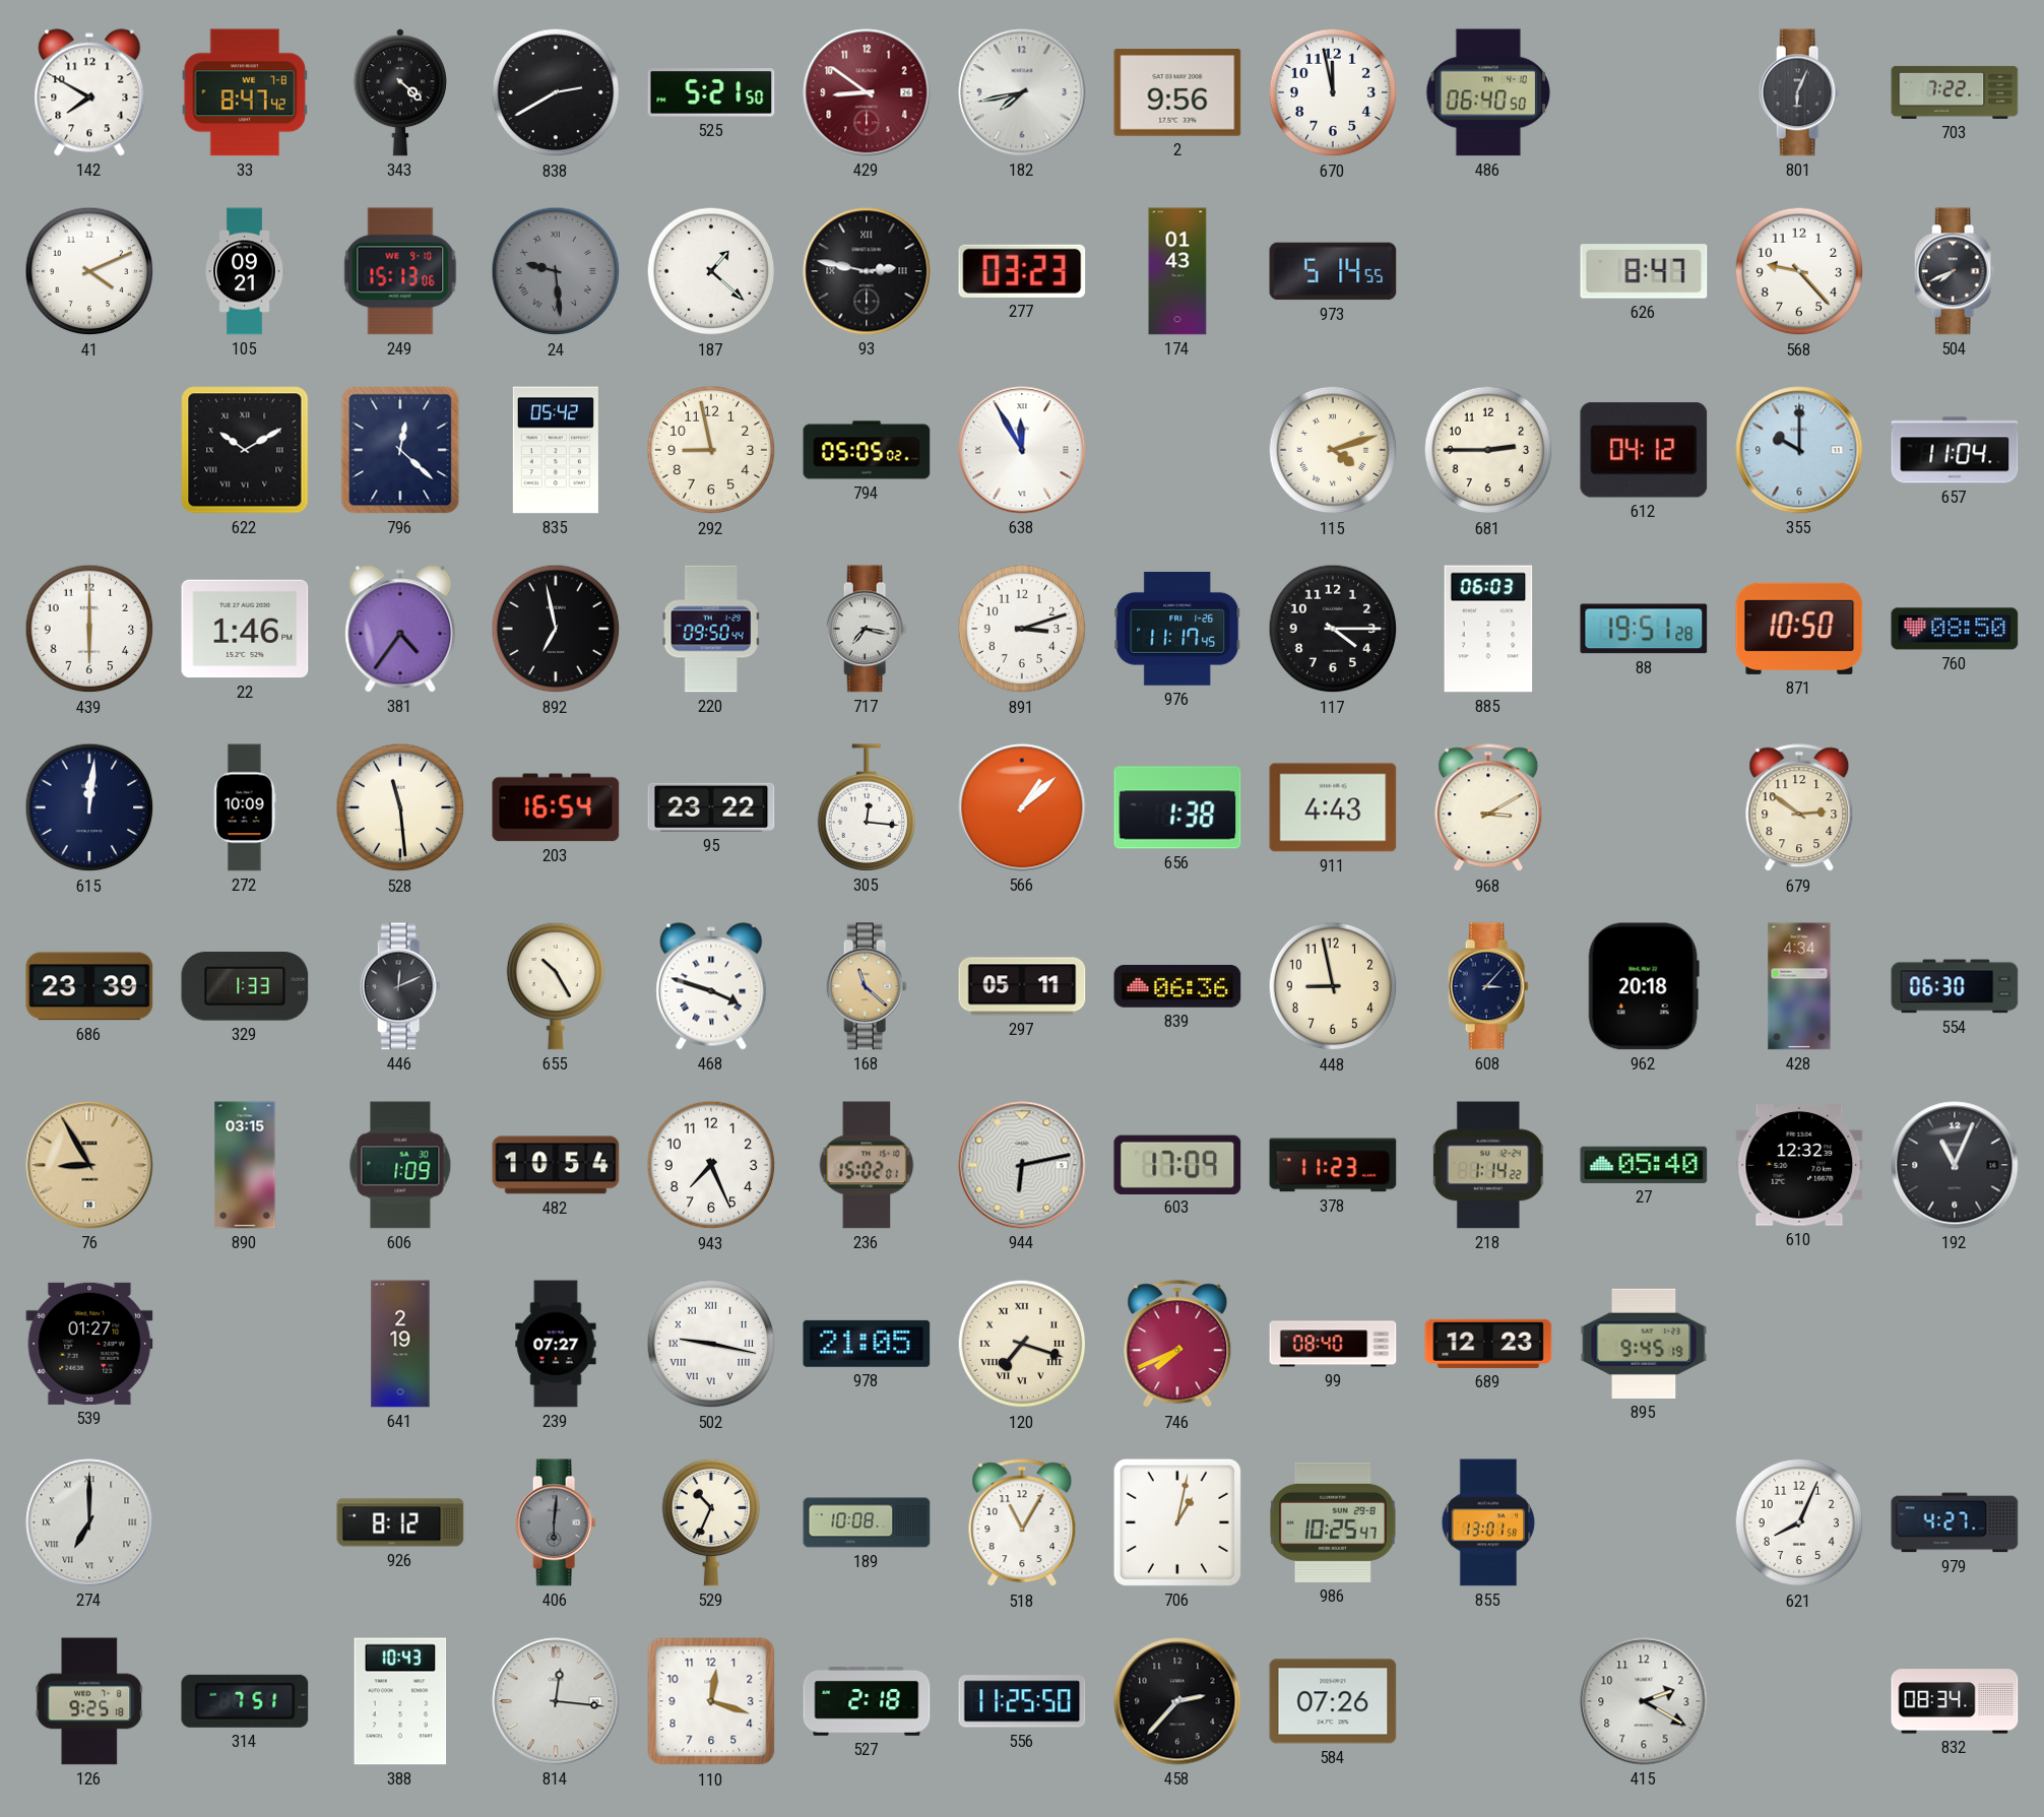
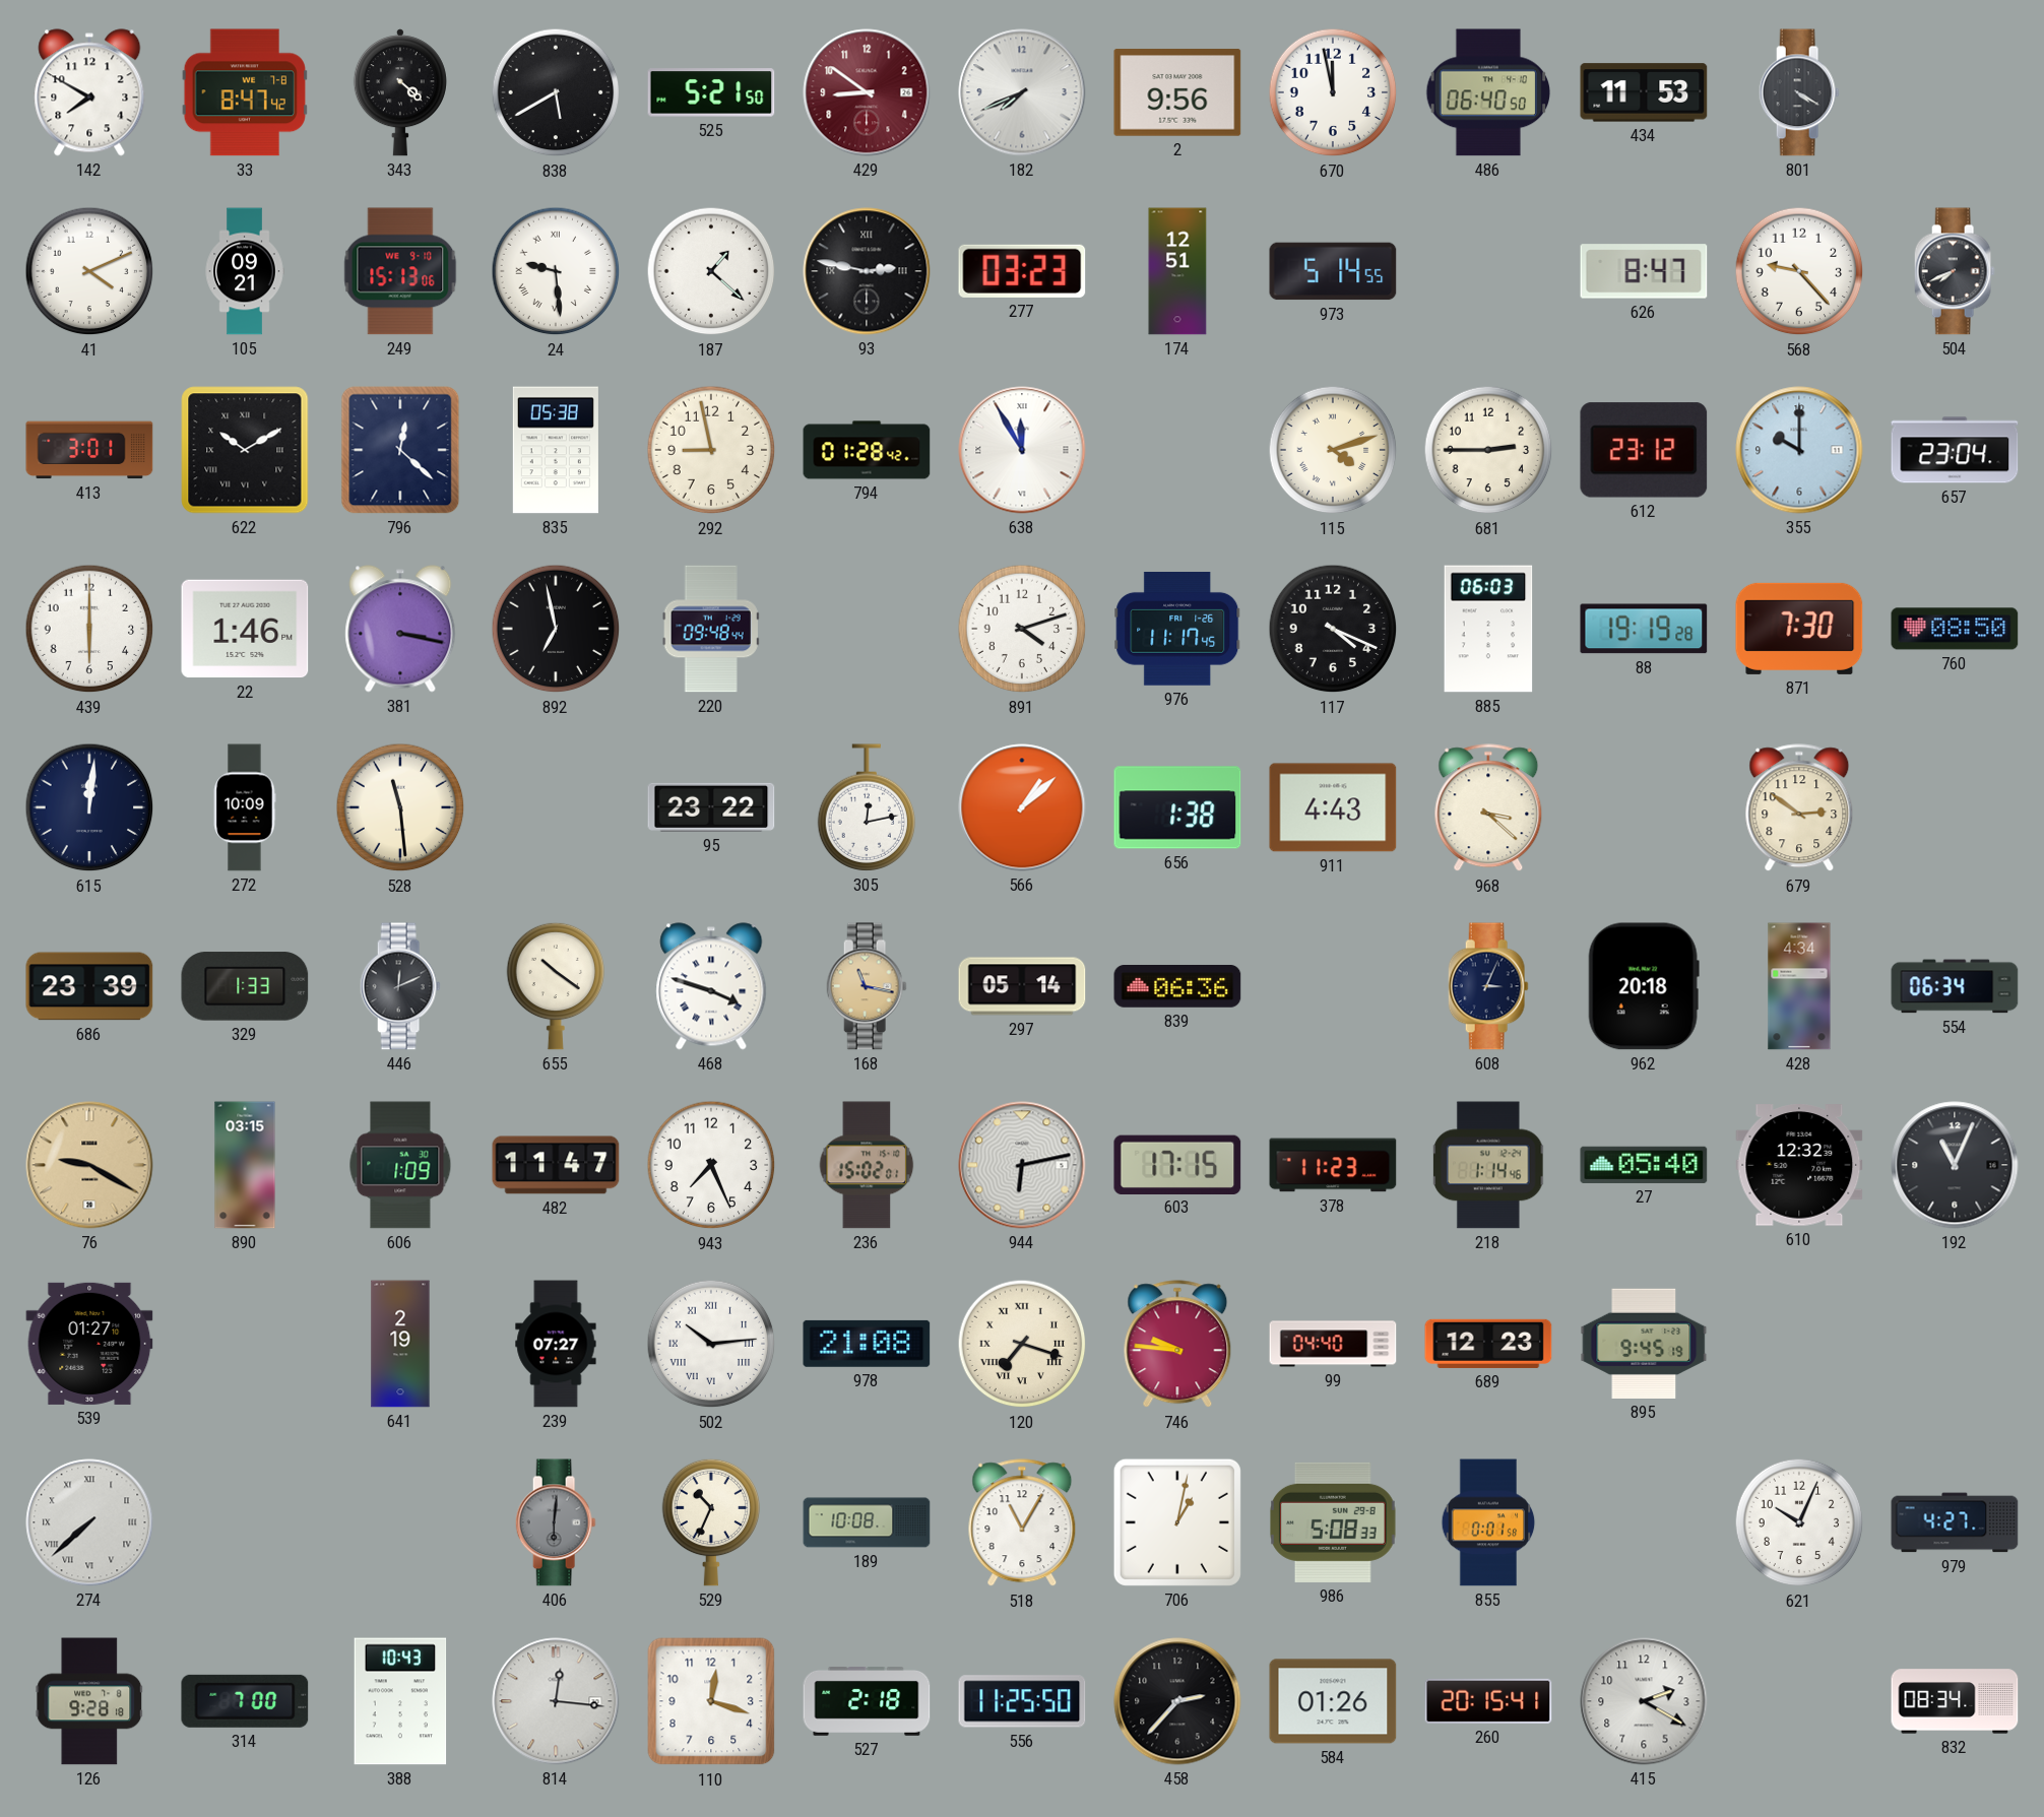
838: 2:40 -> 5:40 (556, 92)
182: 7:43 -> 7:41 (1022, 92)
434: none -> 11:53 (1644, 92)
801: 6:04 -> 4:20 (1799, 92)
703: 7:22 -> none (1955, 92)
24 dial: grey -> white (556, 271)
174: 01:43 -> 12:51 (1177, 271)
413: none -> 3:01 (89, 450)
835: 05:42 -> 05:38 (556, 450)
794: 05:05 -> 01:28 (867, 450)
612: 04:12 -> 23:12 (1644, 450)
657: 11:04 -> 23:04 (1955, 450)
381: 4:36 -> 3:17 (400, 629)
220: 09:50 -> 09:48 (711, 629)
717: 7:17 -> none (867, 629)
891: 3:12 -> 4:12 (1022, 629)
117: 4:15 -> 4:19 (1333, 629)
88: 19:51 -> 19:19 (1644, 629)
871: 10:50 -> 7:30 (1799, 629)
203: 16:54 -> none (556, 807)
305: 12:16 -> 12:13 (867, 807)
968: 3:10 -> 3:22 (1488, 808)
655: 10:25 -> 10:21 (556, 986)
168: 11:22 -> 11:17 (867, 986)
297: 05:11 -> 05:14 (1022, 986)
448: 8:58 -> none (1333, 986)
608: 3:07 -> 3:04 (1488, 986)
554: 06:30 -> 06:34 (1955, 986)
76: 8:55 -> 9:20 (89, 1165)
482: 10:54 -> 11:47 (556, 1165)
603: 17:09 -> 17:15 (1177, 1164)
218: 1:14:22 -> 1:14:46 (1488, 1165)
502: 9:17 -> 10:14 (711, 1344)
978: 21:05 -> 21:08 (867, 1344)
746: 7:41 -> 9:46 (1177, 1345)
99: 08:40 -> 04:40 (1333, 1344)
274: 7:00 -> 7:38 (89, 1522)
926: 8:12 -> none (400, 1522)
986: 10:25 -> 5:08 (1334, 1522)
855: 13:01 -> 0:01 (1488, 1522)
621: 8:04 -> 10:04 (1799, 1522)
126: 9:25 -> 9:28 (89, 1701)
314: 7:51 -> 7:00 (245, 1701)
584: 07:26 -> 01:26 (1333, 1701)
260: none -> 20:15 (1488, 1701)
